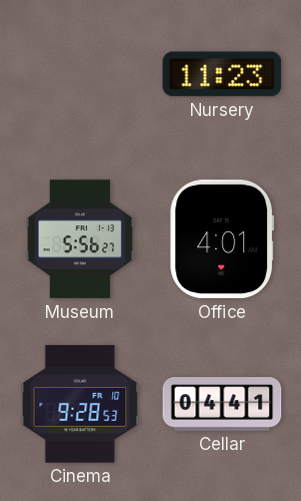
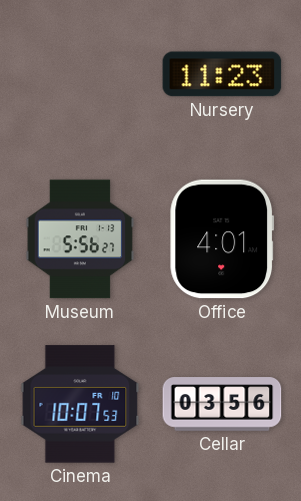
Cinema: 9:28 -> 10:07 (80, 404)
Cellar: 04:41 -> 03:56 (222, 404)
